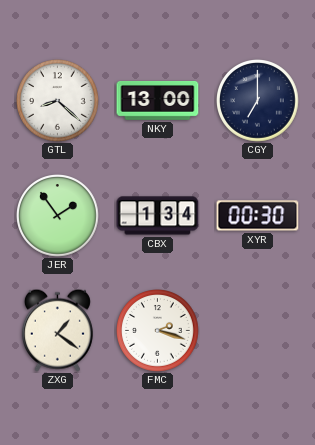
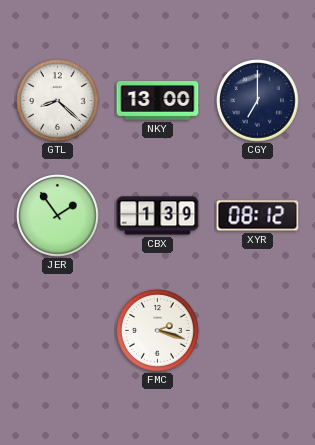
CBX: 1:34 -> 1:39 (158, 216)
XYR: 00:30 -> 08:12 (258, 216)
ZXG: 1:21 -> none (57, 330)
